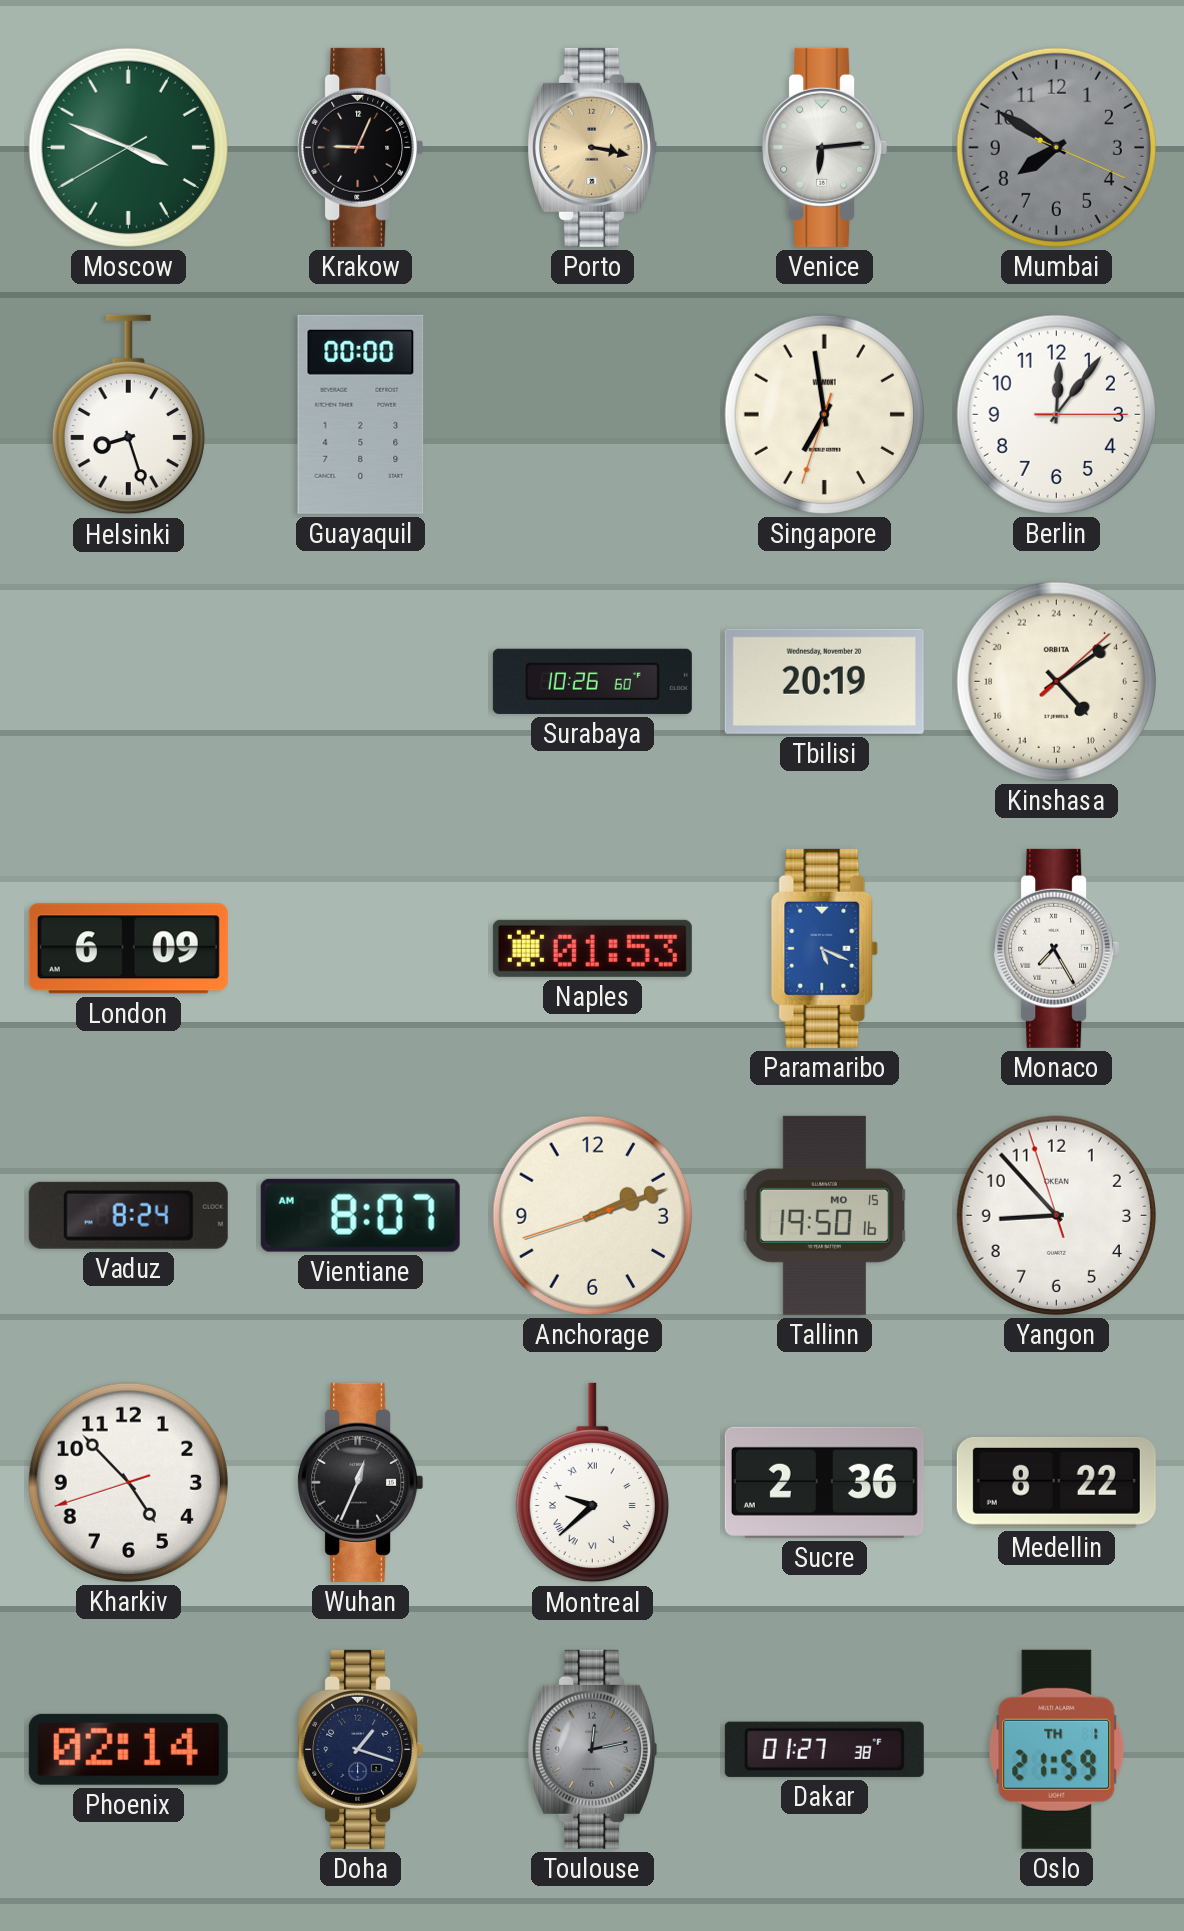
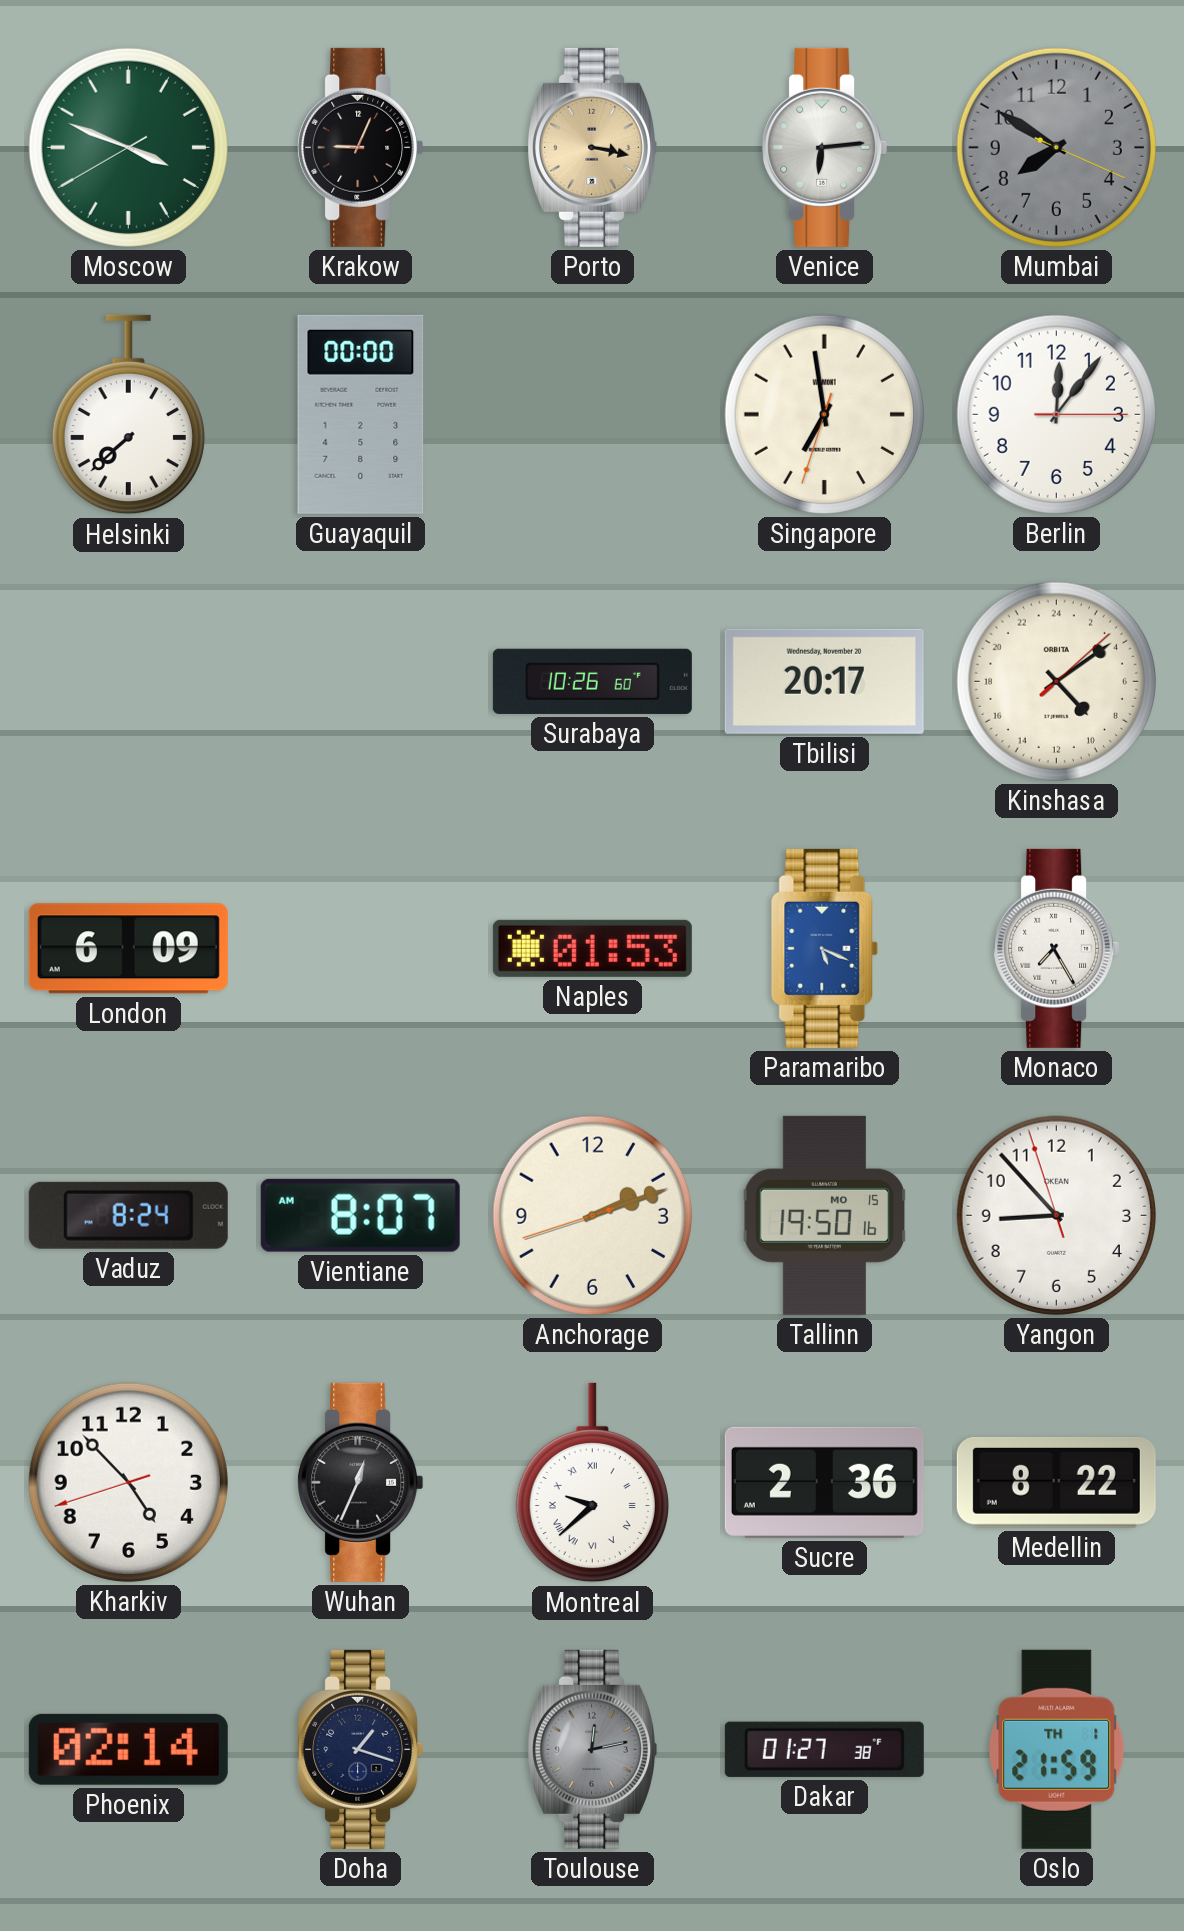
Helsinki: 8:27 -> 7:38 (128, 415)
Tbilisi: 20:19 -> 20:17 (824, 681)
